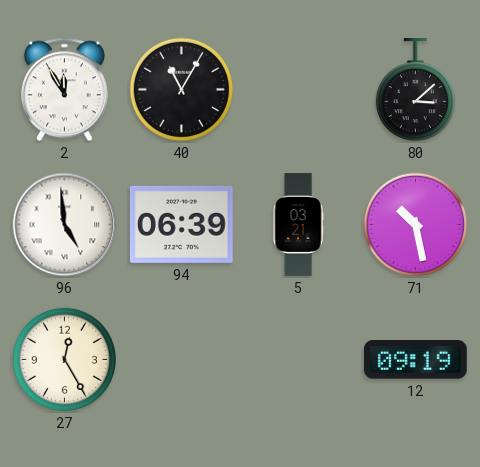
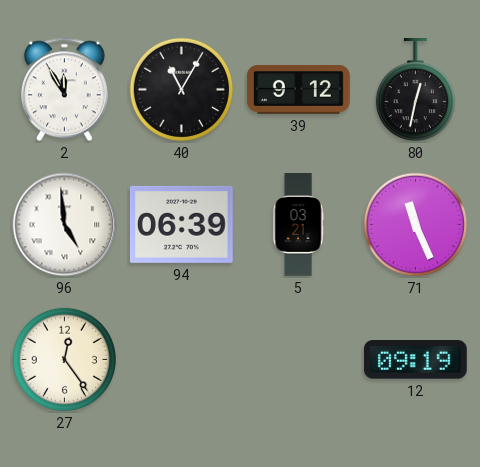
39: none -> 9:12 (299, 90)
80: 3:08 -> 12:32 (415, 91)
71: 10:28 -> 11:26 (415, 224)
27: 12:25 -> 12:24 (64, 359)
